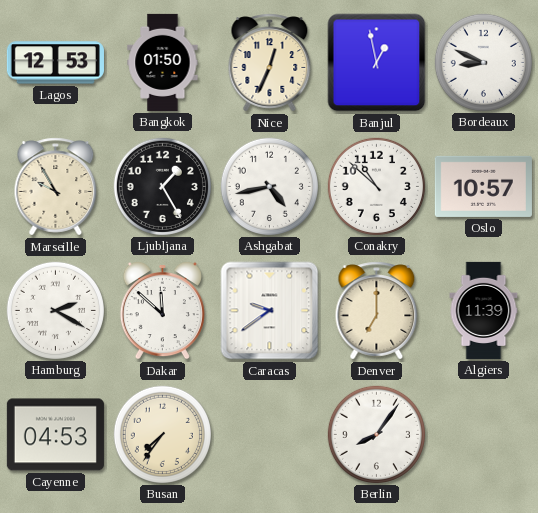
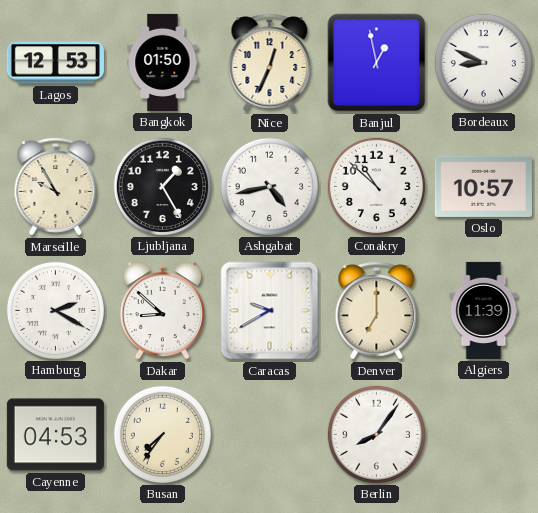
Dakar: 11:52 -> 8:52 (162, 310)
Caracas: 9:39 -> 9:40 (270, 311)
